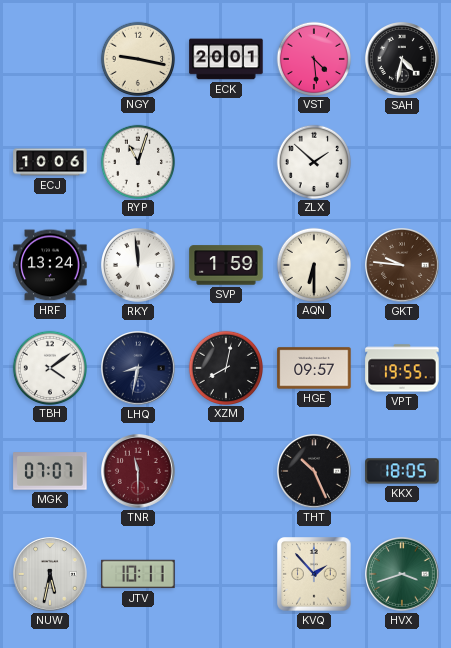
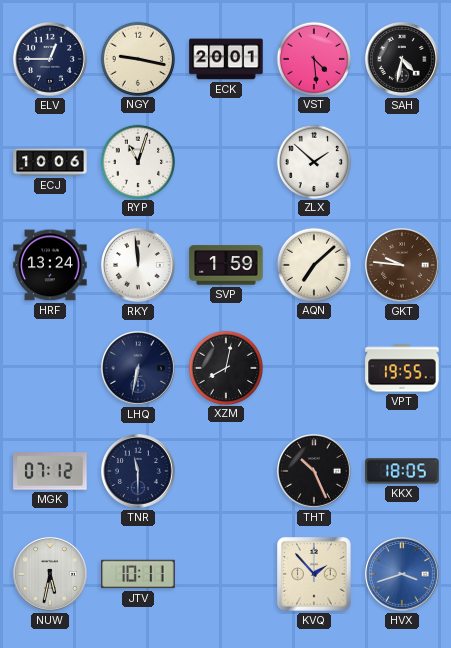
ELV: none -> 12:45 (51, 60)
AQN: 6:30 -> 7:08 (313, 264)
TBH: 4:09 -> none (49, 367)
LHQ: 8:32 -> 6:32 (139, 369)
HGE: 09:57 -> none (314, 368)
MGK: 07:07 -> 07:12 (50, 471)
TNR dial: burgundy -> navy (139, 472)
HVX dial: green -> blue (403, 575)
